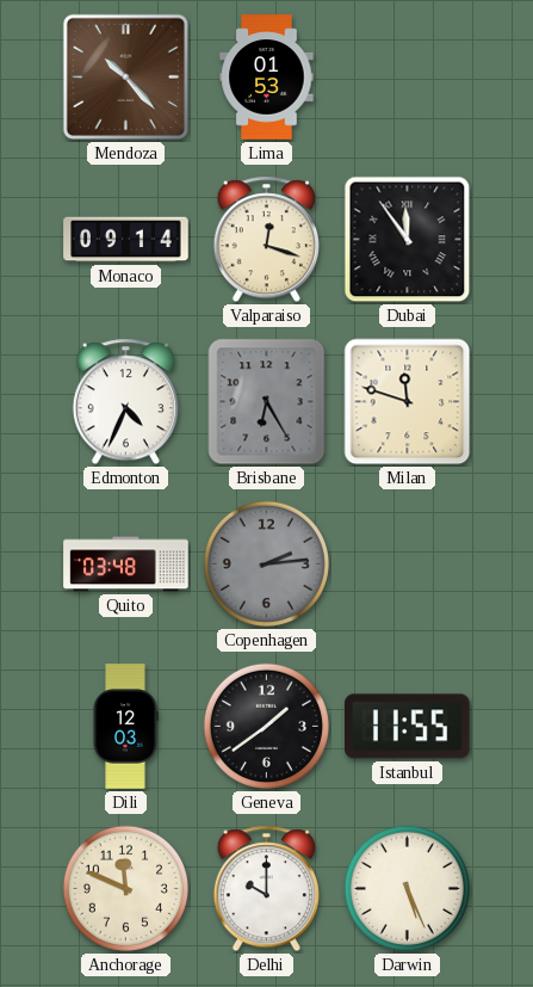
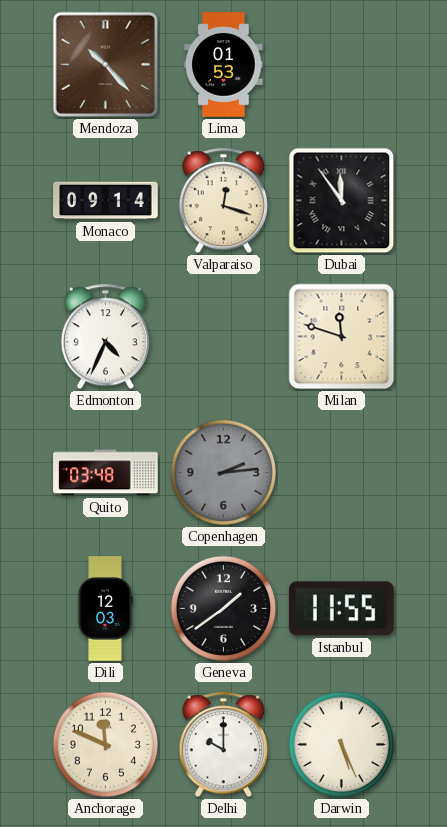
Brisbane: 6:25 -> none (267, 402)
